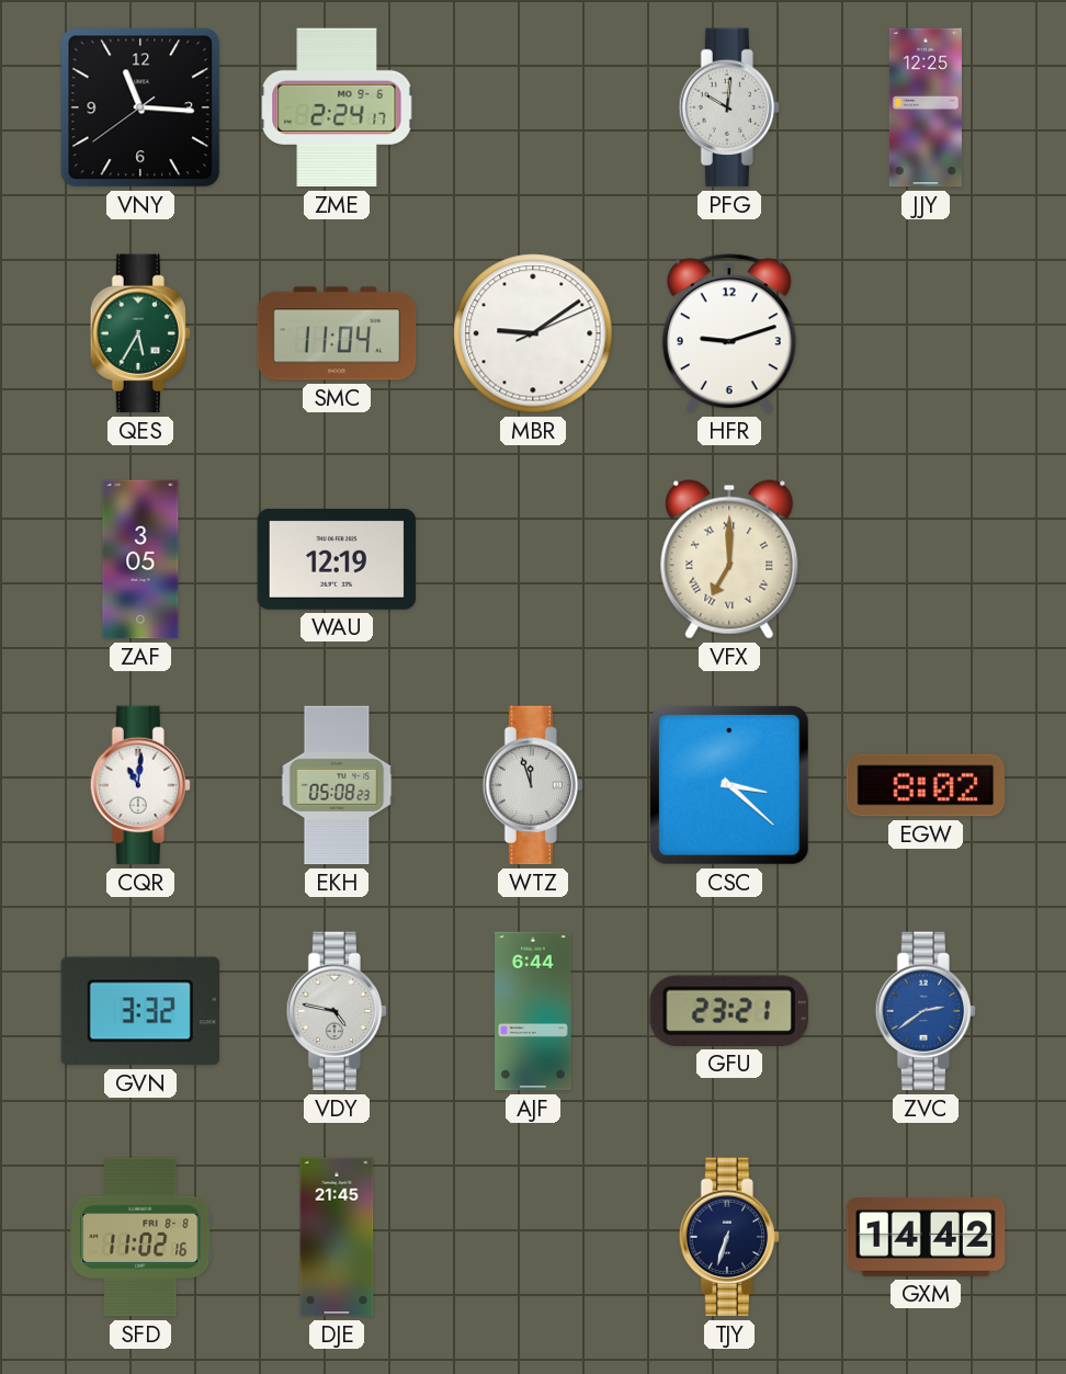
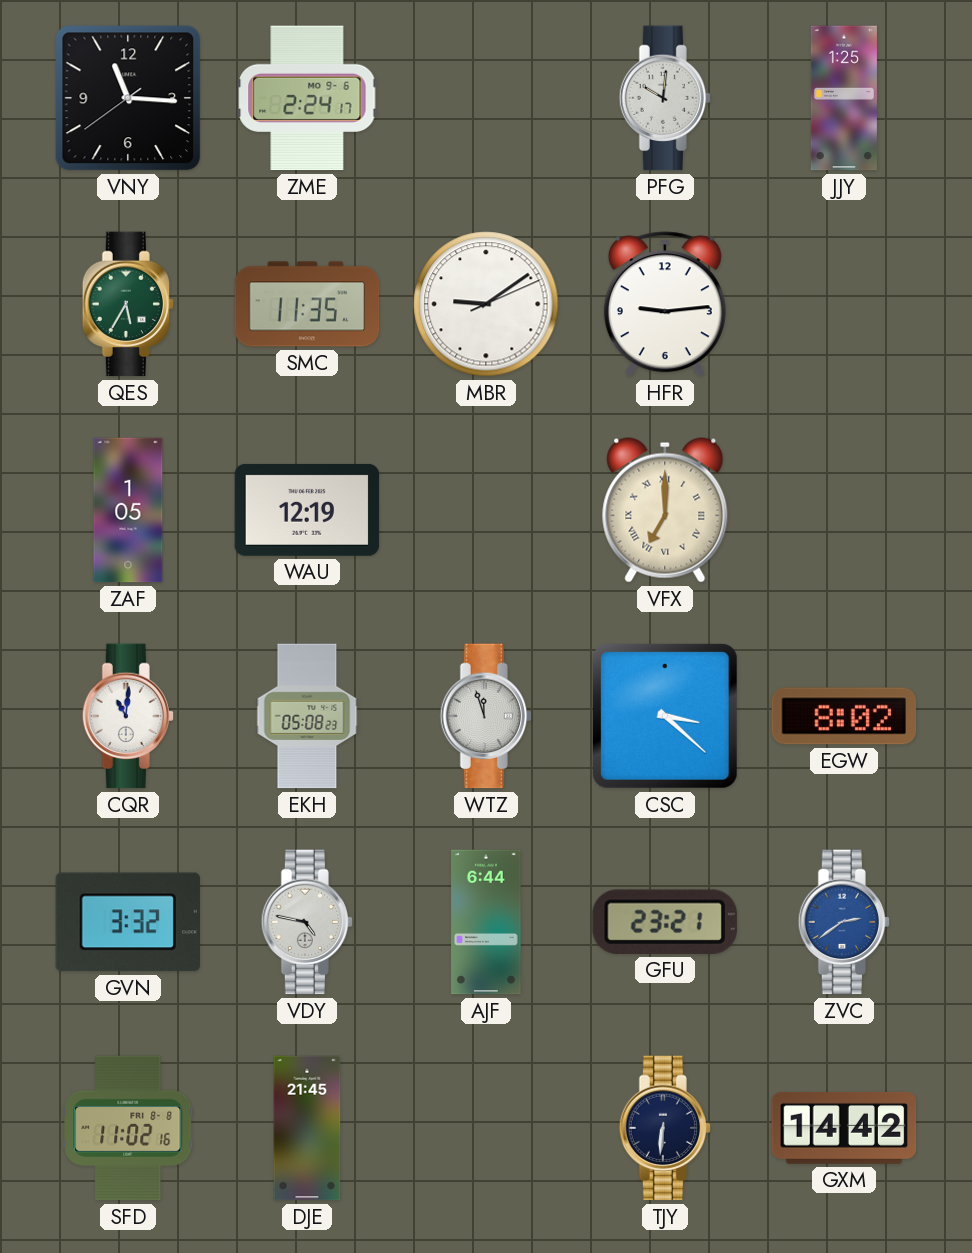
JJY: 12:25 -> 1:25 (844, 98)
SMC: 11:04 -> 11:35 (307, 304)
HFR: 9:12 -> 9:14 (665, 304)
ZAF: 3:05 -> 1:05 (128, 510)
TJY: 6:33 -> 6:31 (665, 1128)
